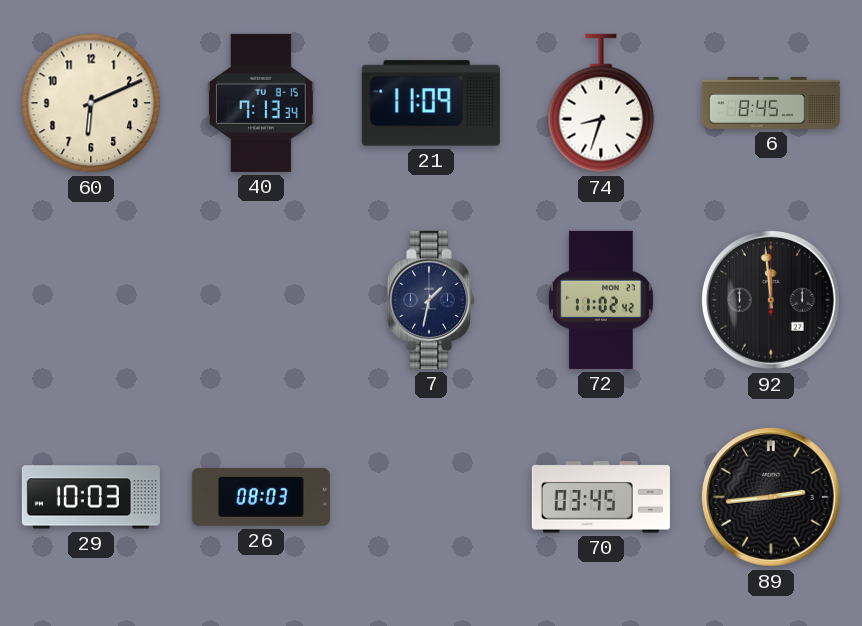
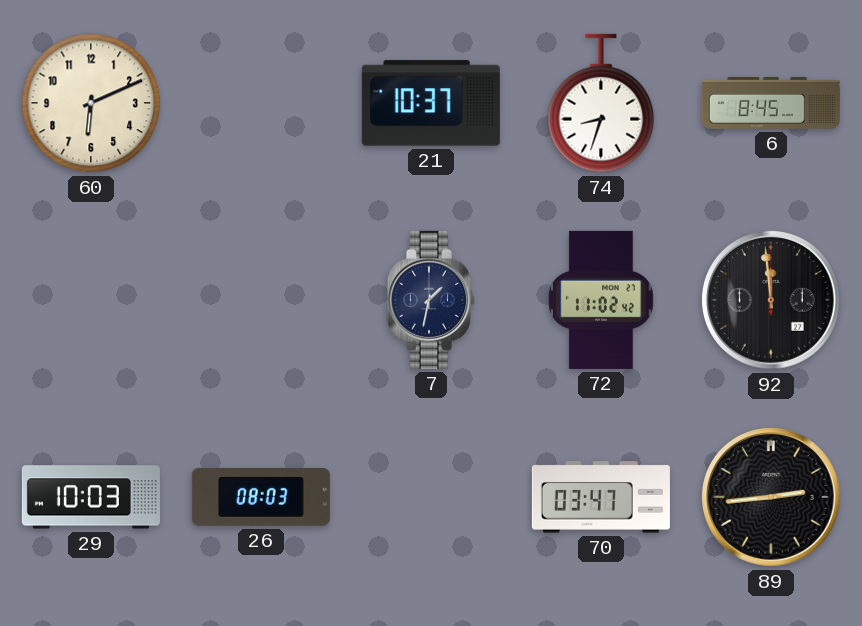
40: 7:13 -> none (261, 103)
21: 11:09 -> 10:37 (431, 103)
70: 03:45 -> 03:47 (601, 497)
